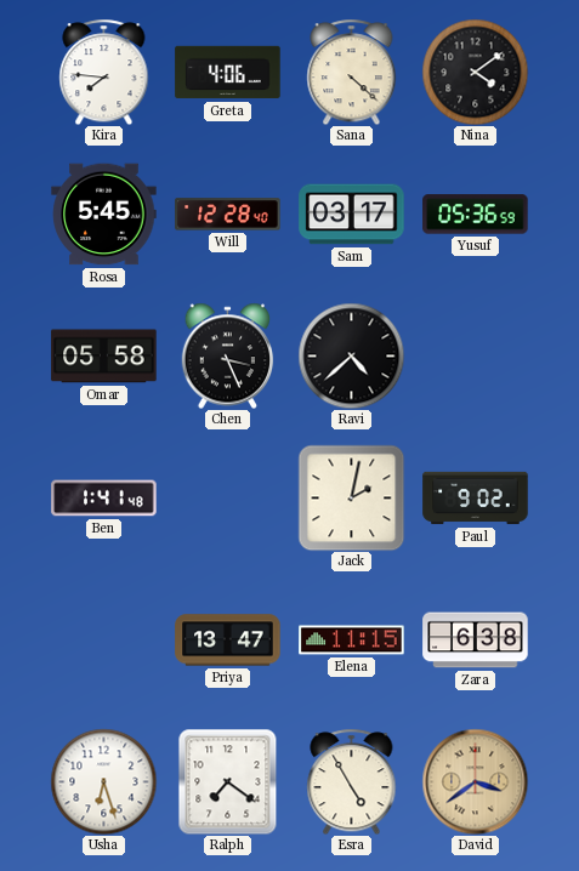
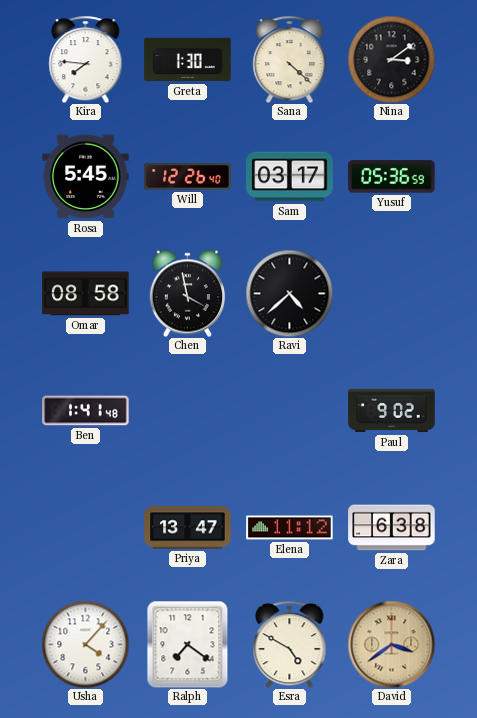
Greta: 4:06 -> 1:30 (188, 60)
Nina: 4:09 -> 3:09 (391, 59)
Will: 12:28 -> 12:26 (188, 177)
Omar: 05:58 -> 08:58 (86, 294)
Chen: 3:26 -> 3:58 (188, 293)
Jack: 2:02 -> none (351, 497)
Elena: 11:15 -> 11:12 (290, 528)
Usha: 6:27 -> 4:07 (85, 644)
Esra: 4:55 -> 4:50 (290, 644)
